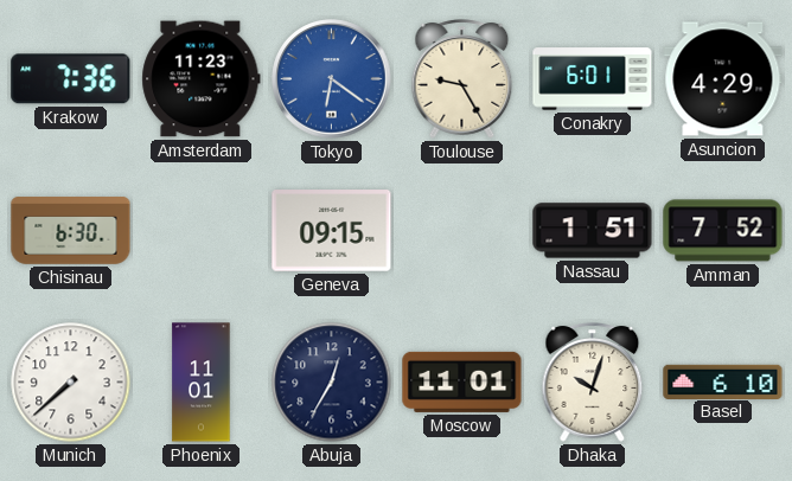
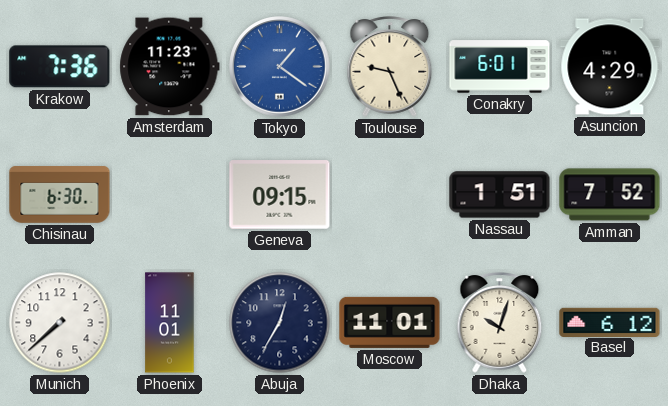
Tokyo: 6:21 -> 1:21 (280, 67)
Toulouse: 9:25 -> 9:26 (390, 67)
Basel: 6:10 -> 6:12 (610, 322)
